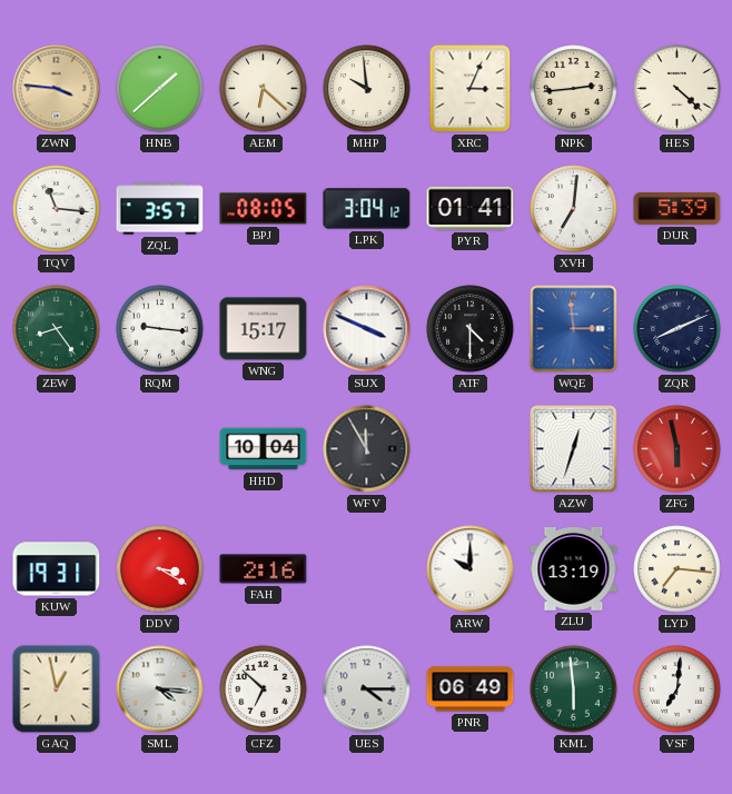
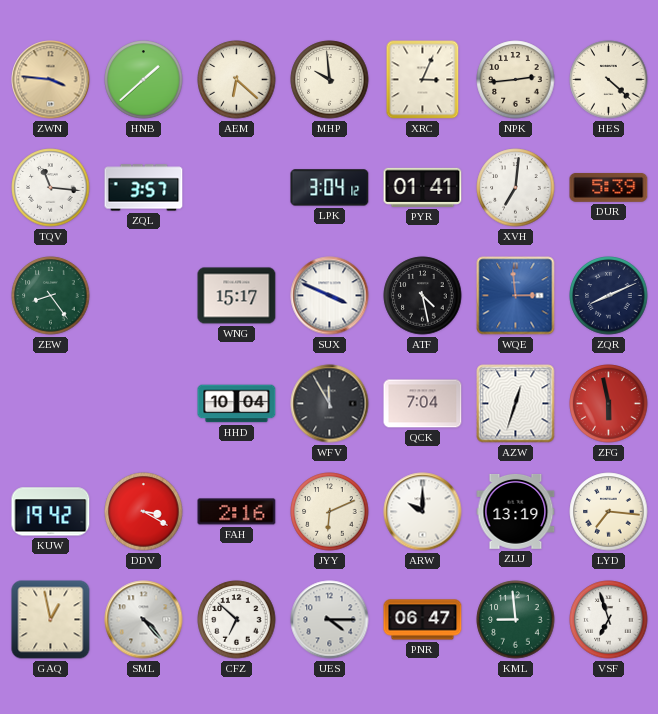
BPJ: 08:05 -> none (264, 209)
RQM: 9:16 -> none (160, 329)
ATF: 4:30 -> 4:28 (423, 296)
QCK: none -> 7:04 (423, 404)
KUW: 19:31 -> 19:42 (51, 512)
JYY: none -> 6:11 (330, 512)
SML: 4:16 -> 4:23 (144, 620)
PNR: 06:49 -> 06:47 (423, 620)
KML: 5:59 -> 8:59 (516, 620)
VSF: 7:01 -> 6:57 (609, 620)
